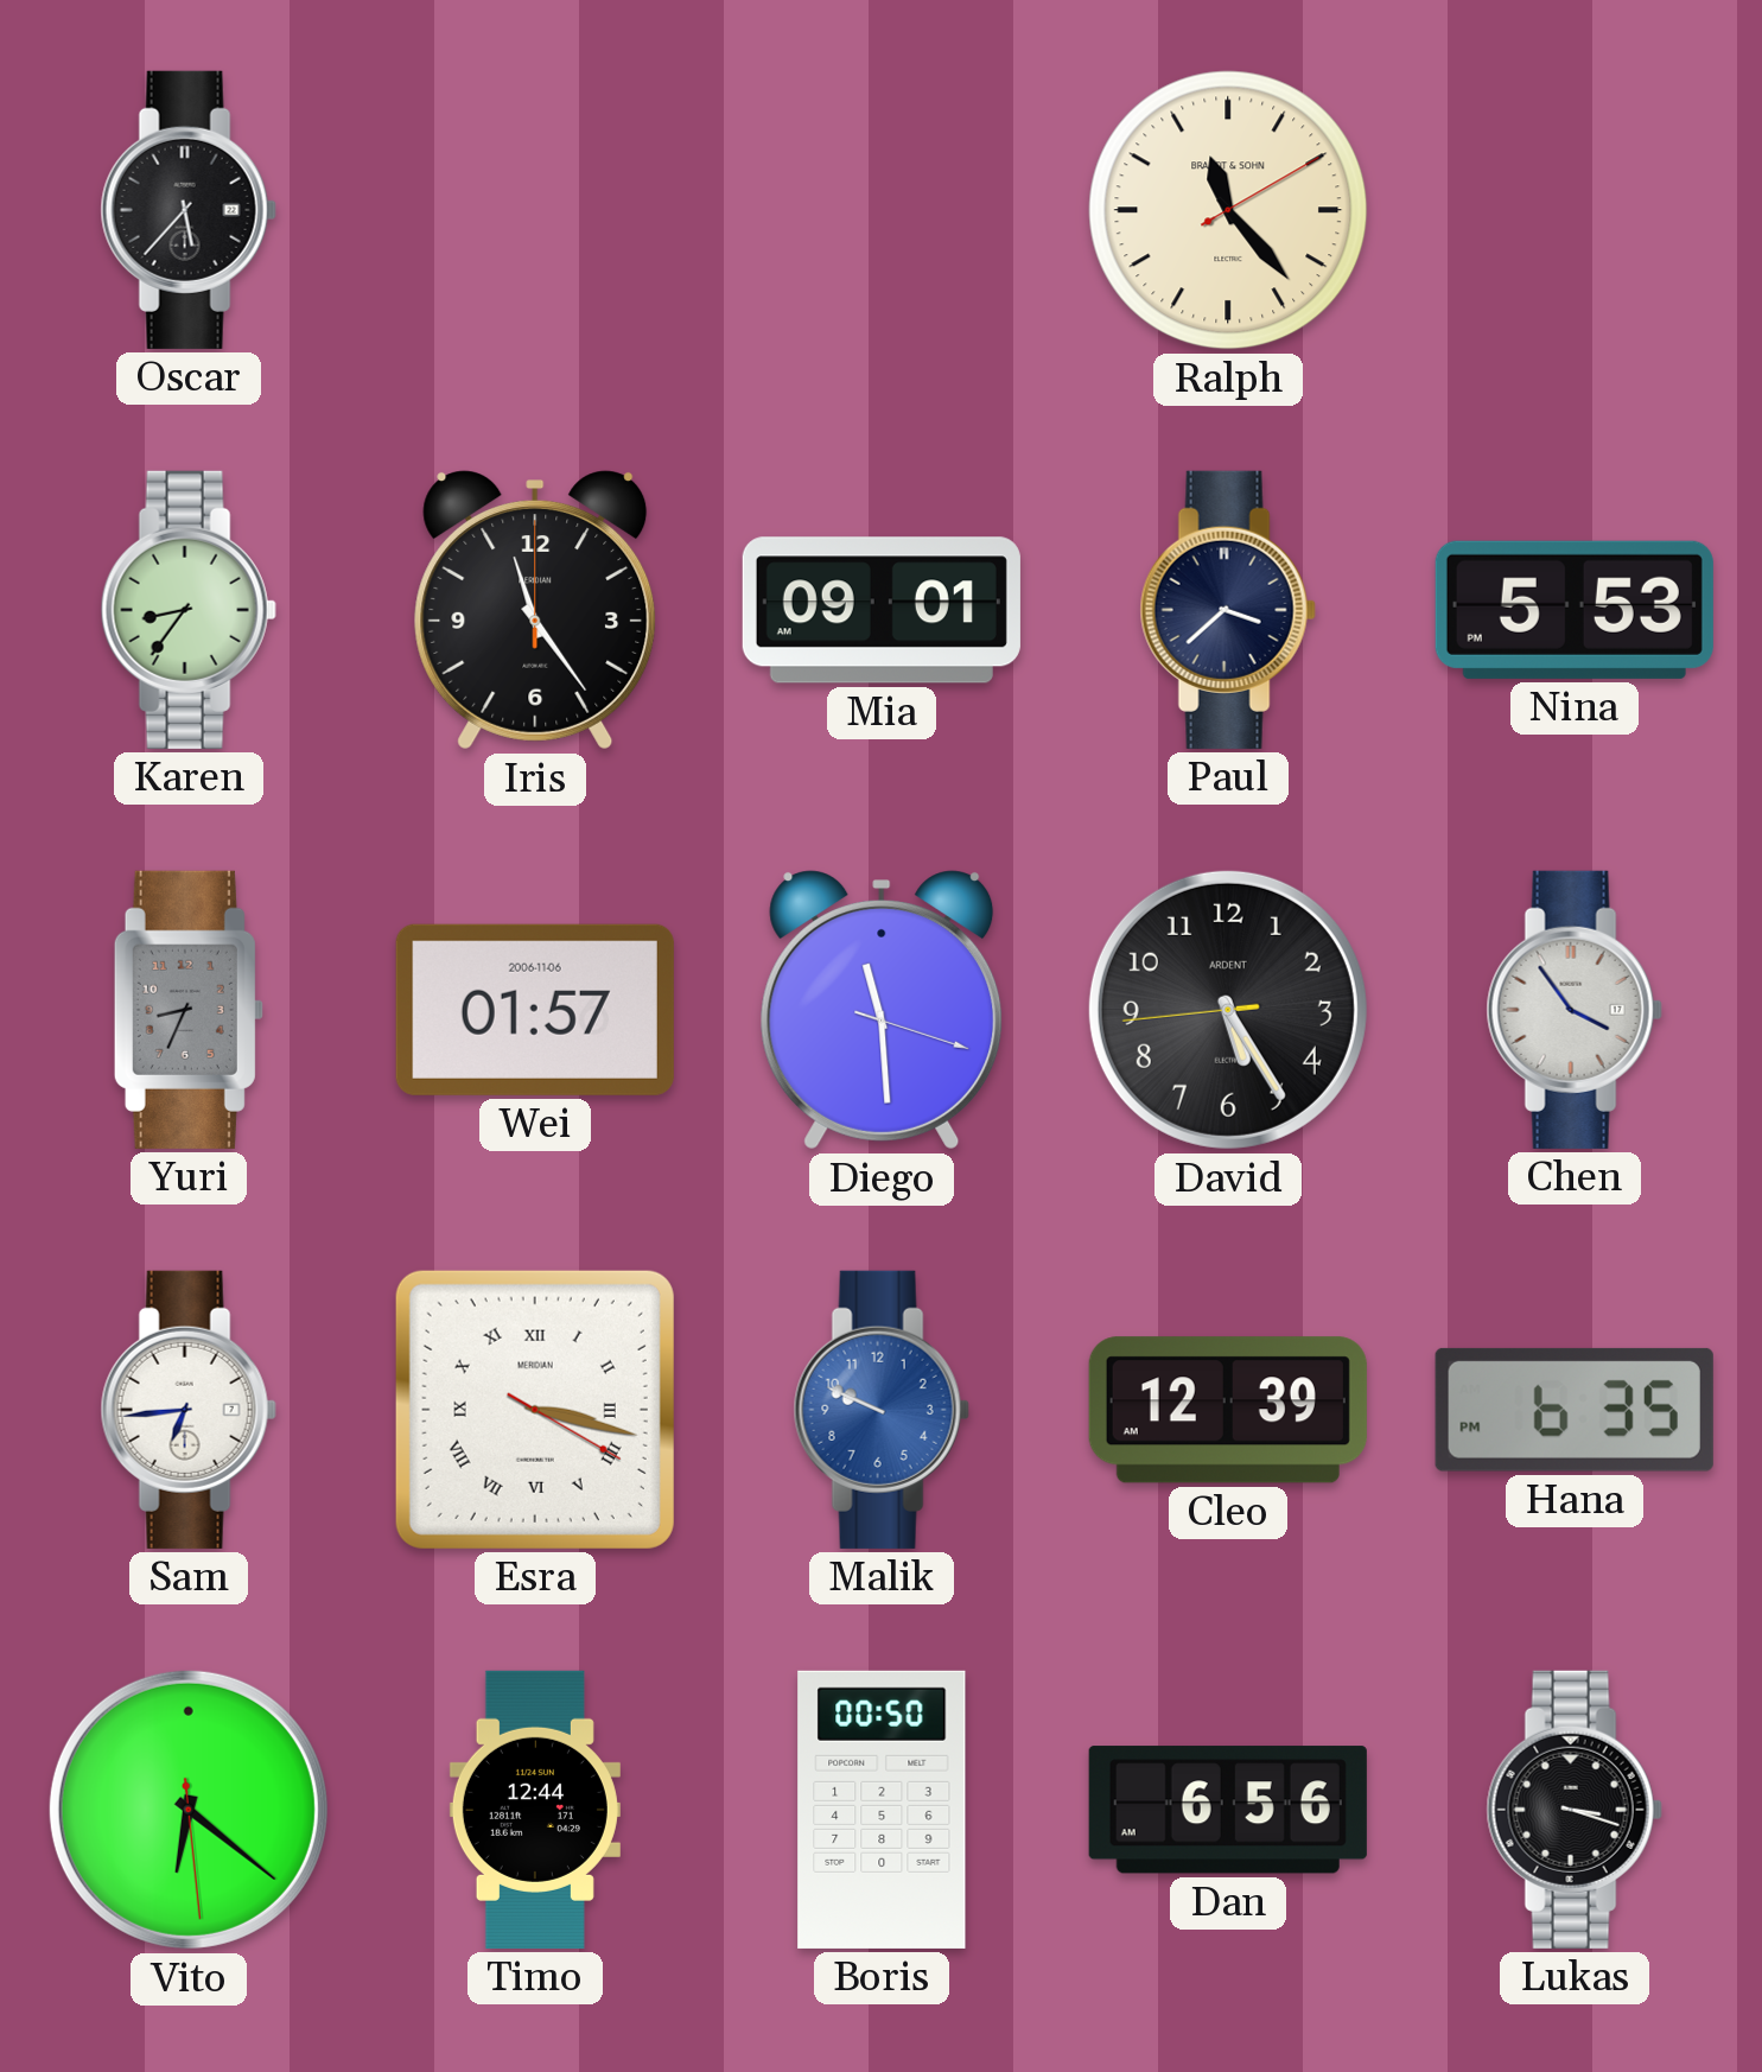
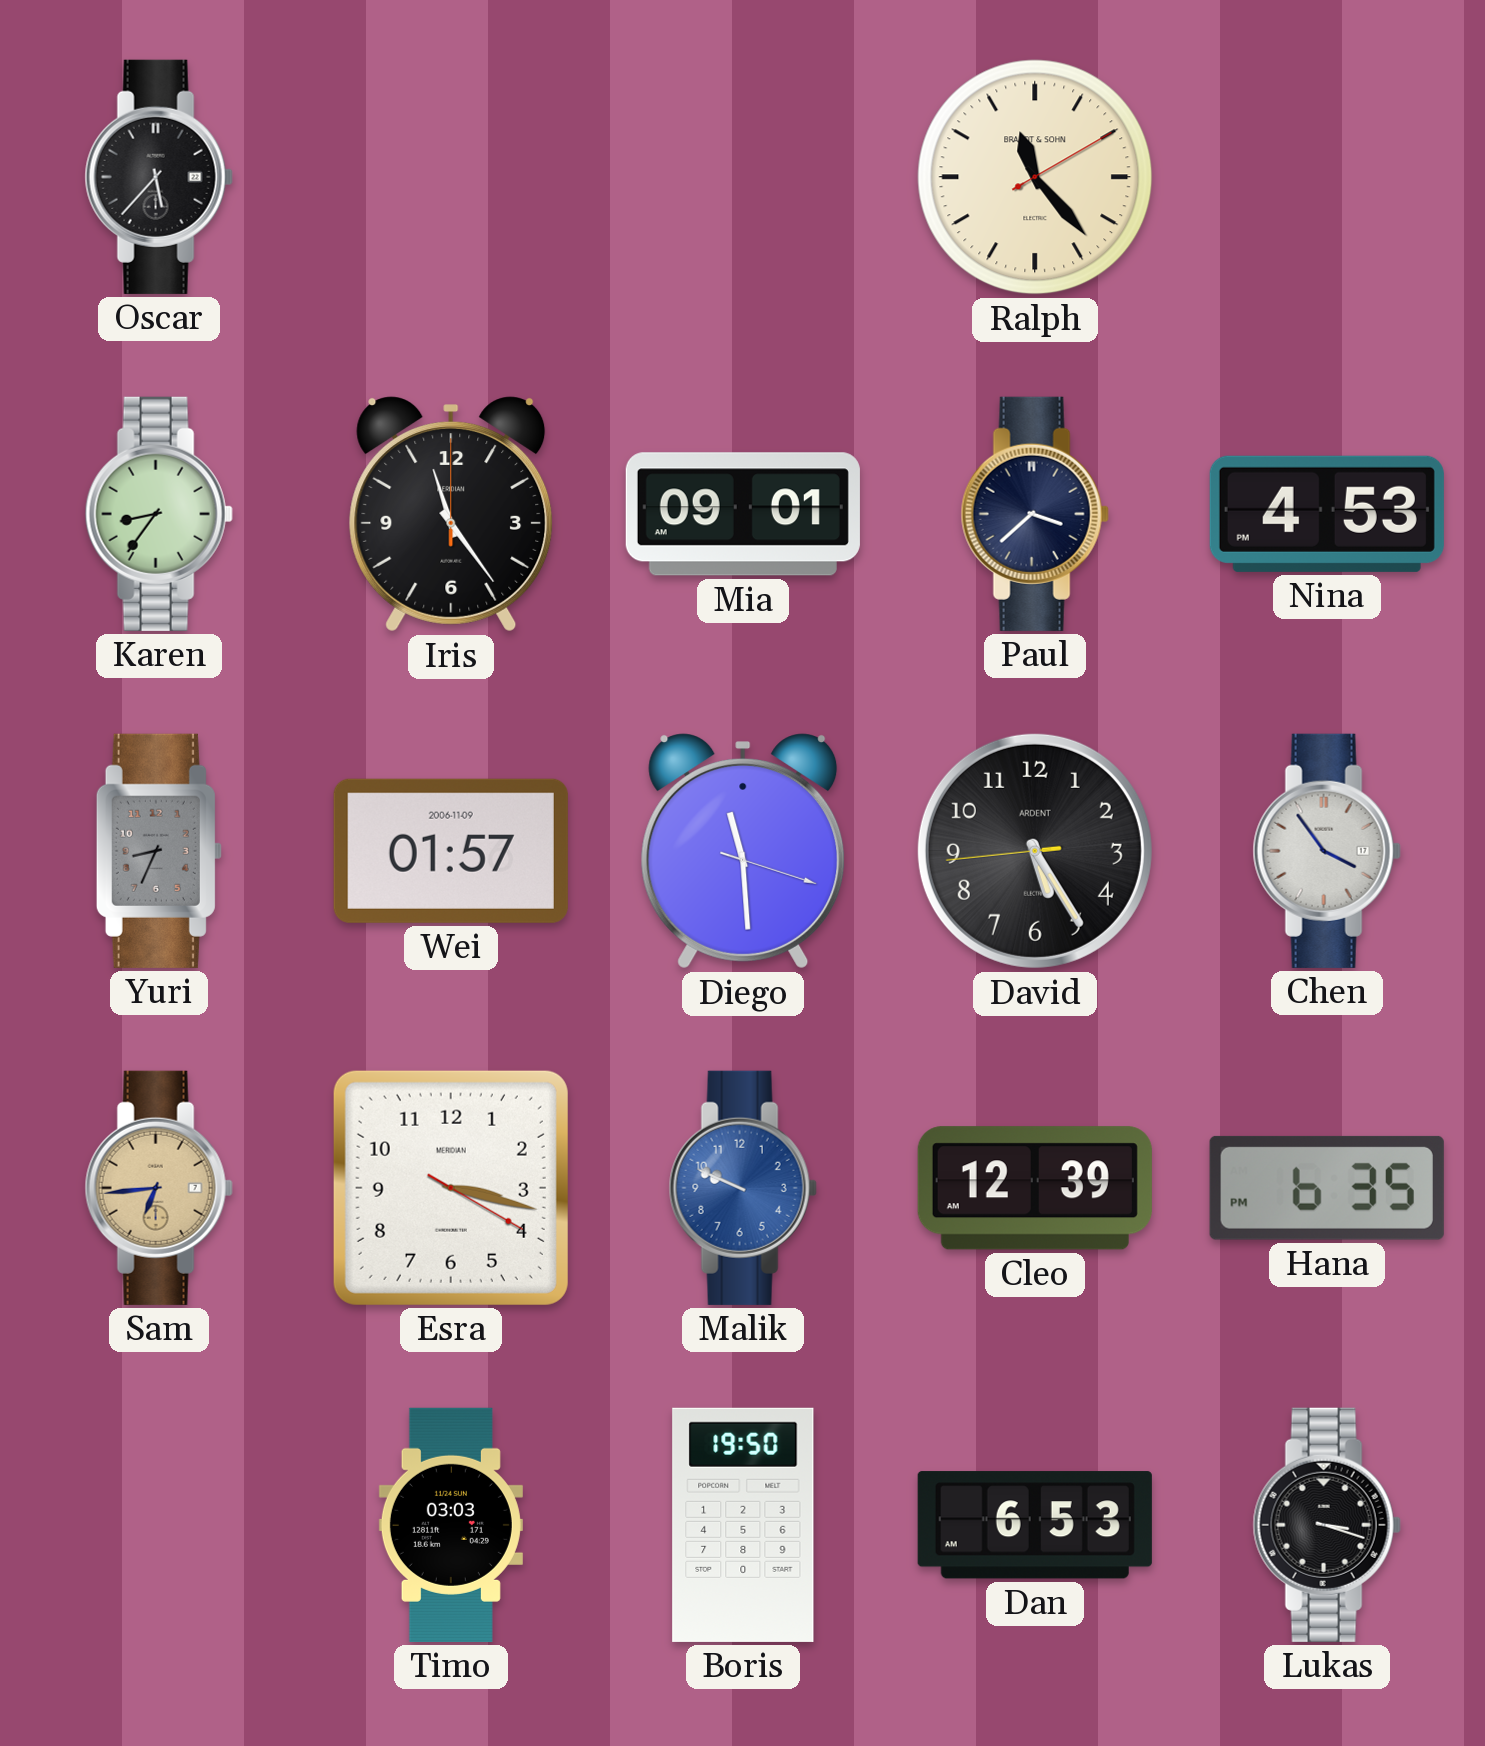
Nina: 5:53 -> 4:53 (1327, 514)
Wei date: 2006-11-06 -> 2006-11-09 (451, 851)
Sam dial: white -> champagne (159, 1188)
Esra numerals: Roman -> Arabic (451, 1188)
Vito: 6:21 -> none (189, 1810)
Timo: 12:44 -> 03:03 (451, 1525)
Boris: 00:50 -> 19:50 (743, 1525)
Dan: 6:56 -> 6:53 (1035, 1525)
